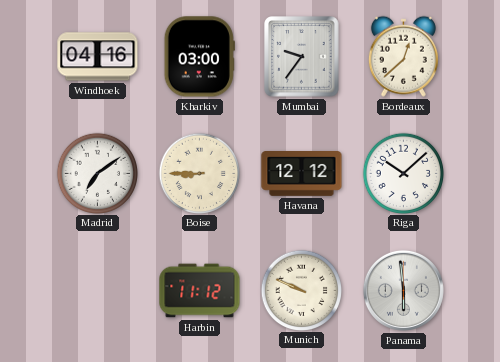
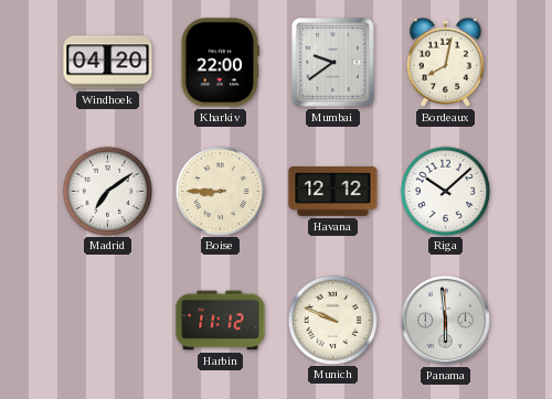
Windhoek: 04:16 -> 04:20 (108, 63)
Kharkiv: 03:00 -> 22:00 (220, 63)
Mumbai: 9:36 -> 9:39 (333, 63)
Bordeaux: 12:38 -> 8:02 (445, 62)
